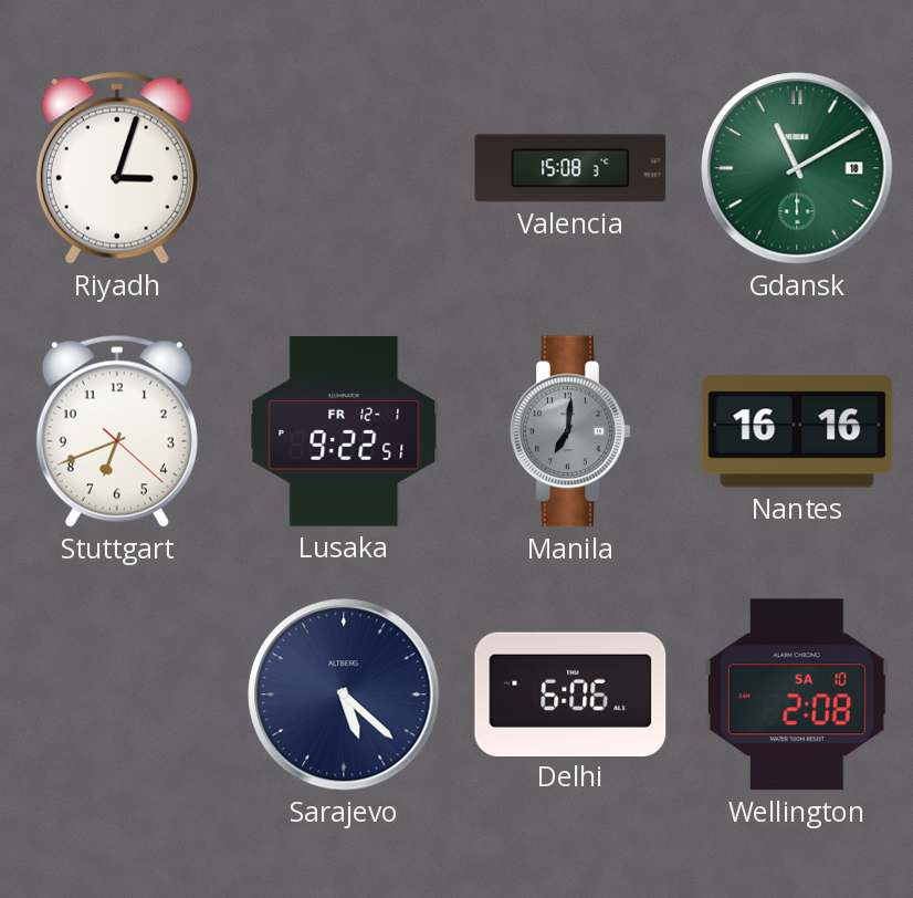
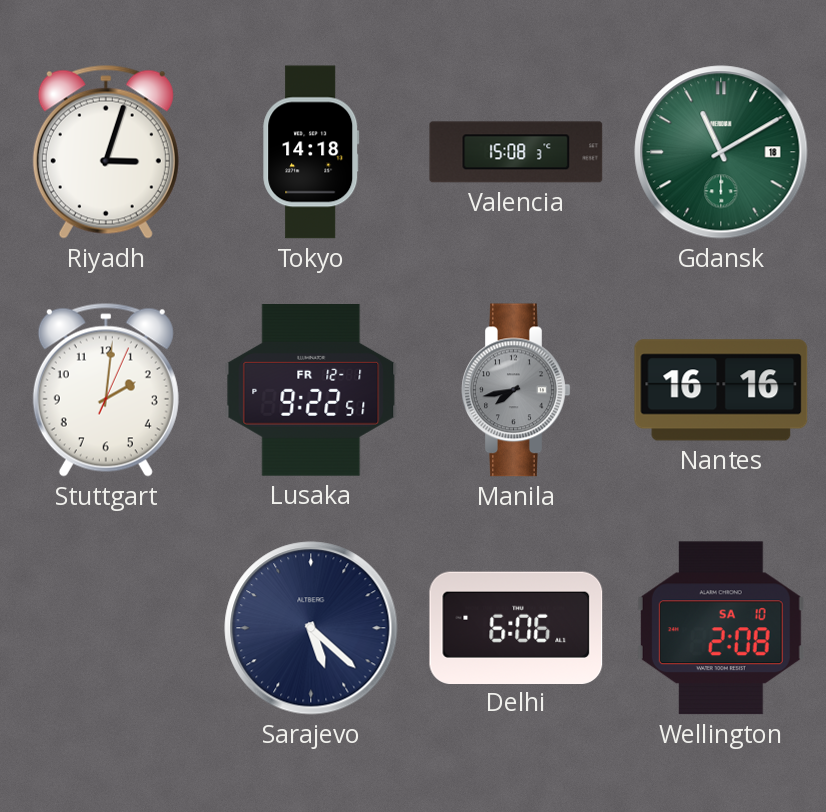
Tokyo: none -> 14:18 (311, 152)
Stuttgart: 6:41 -> 2:01 (106, 390)
Manila: 7:01 -> 7:43 (516, 390)
